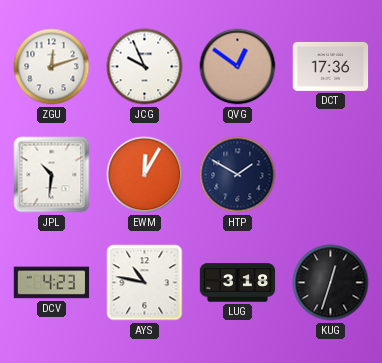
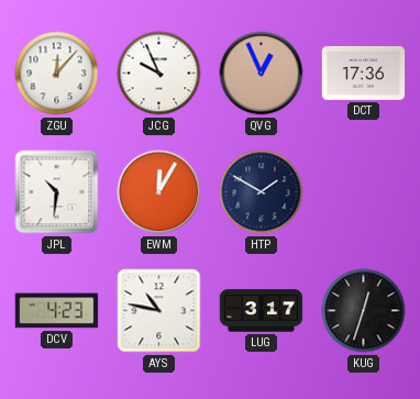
ZGU: 12:12 -> 12:07 (57, 74)
QVG: 12:51 -> 12:56 (262, 74)
LUG: 3:18 -> 3:17 (262, 311)
